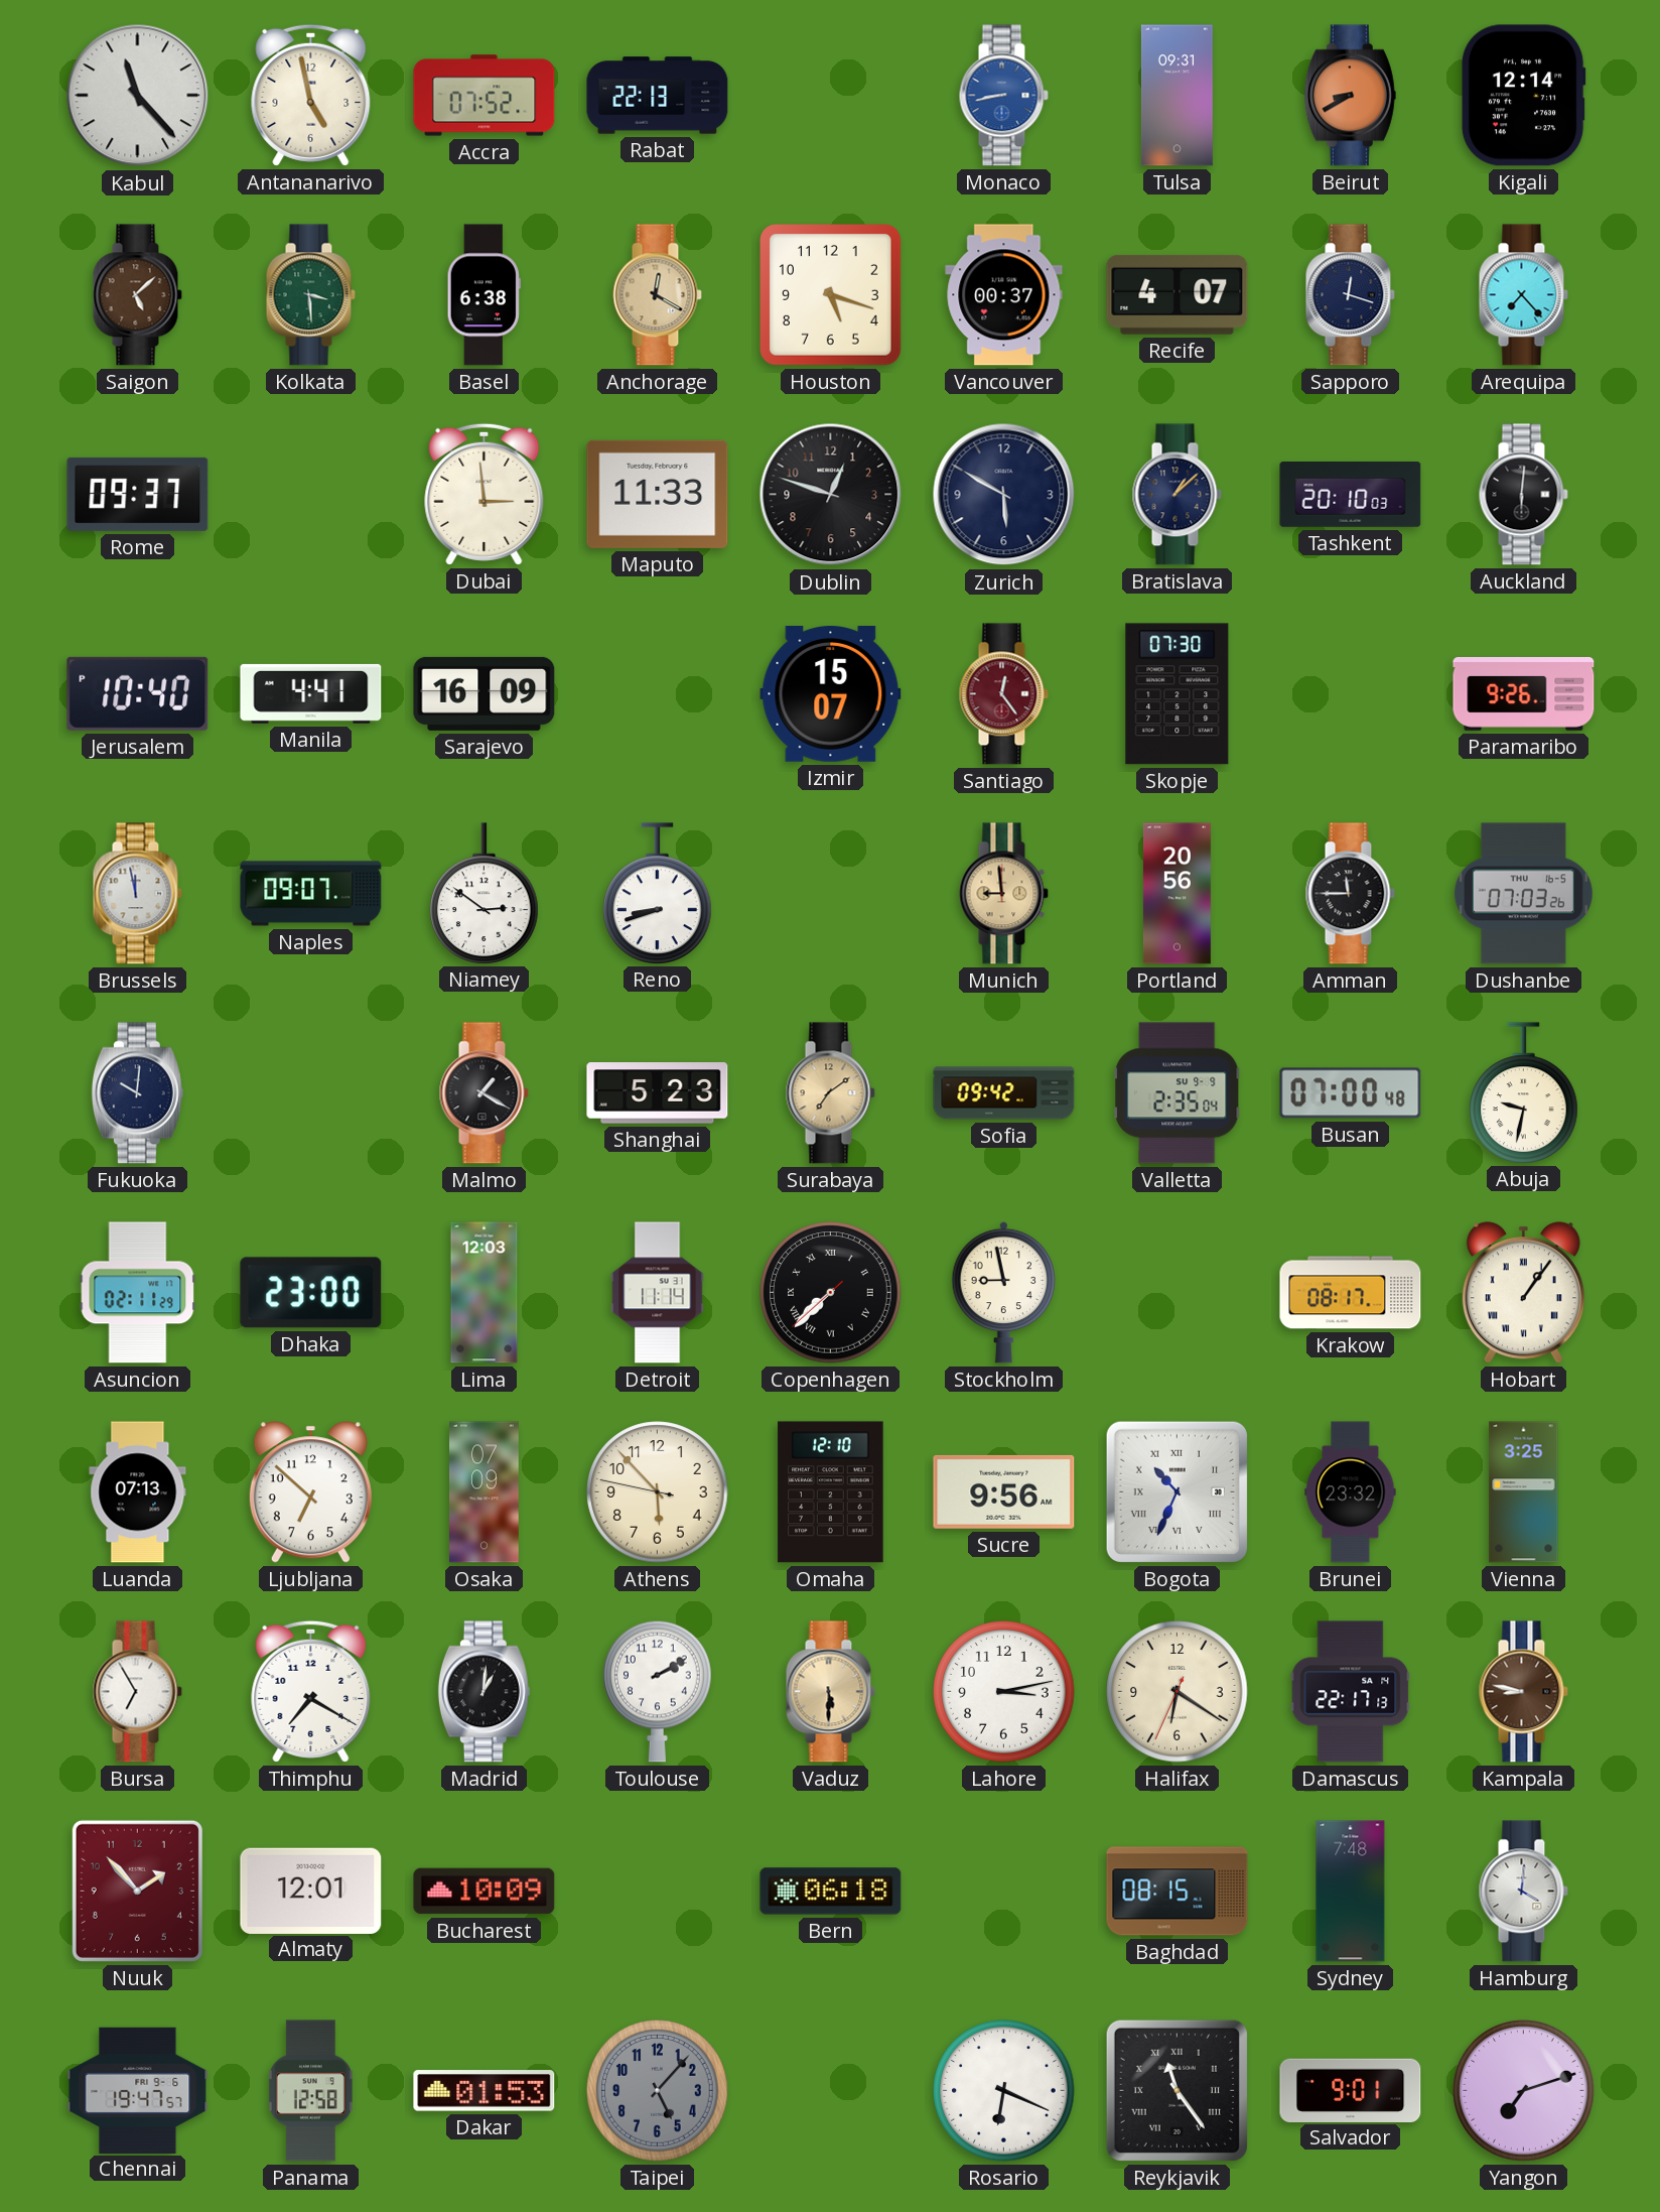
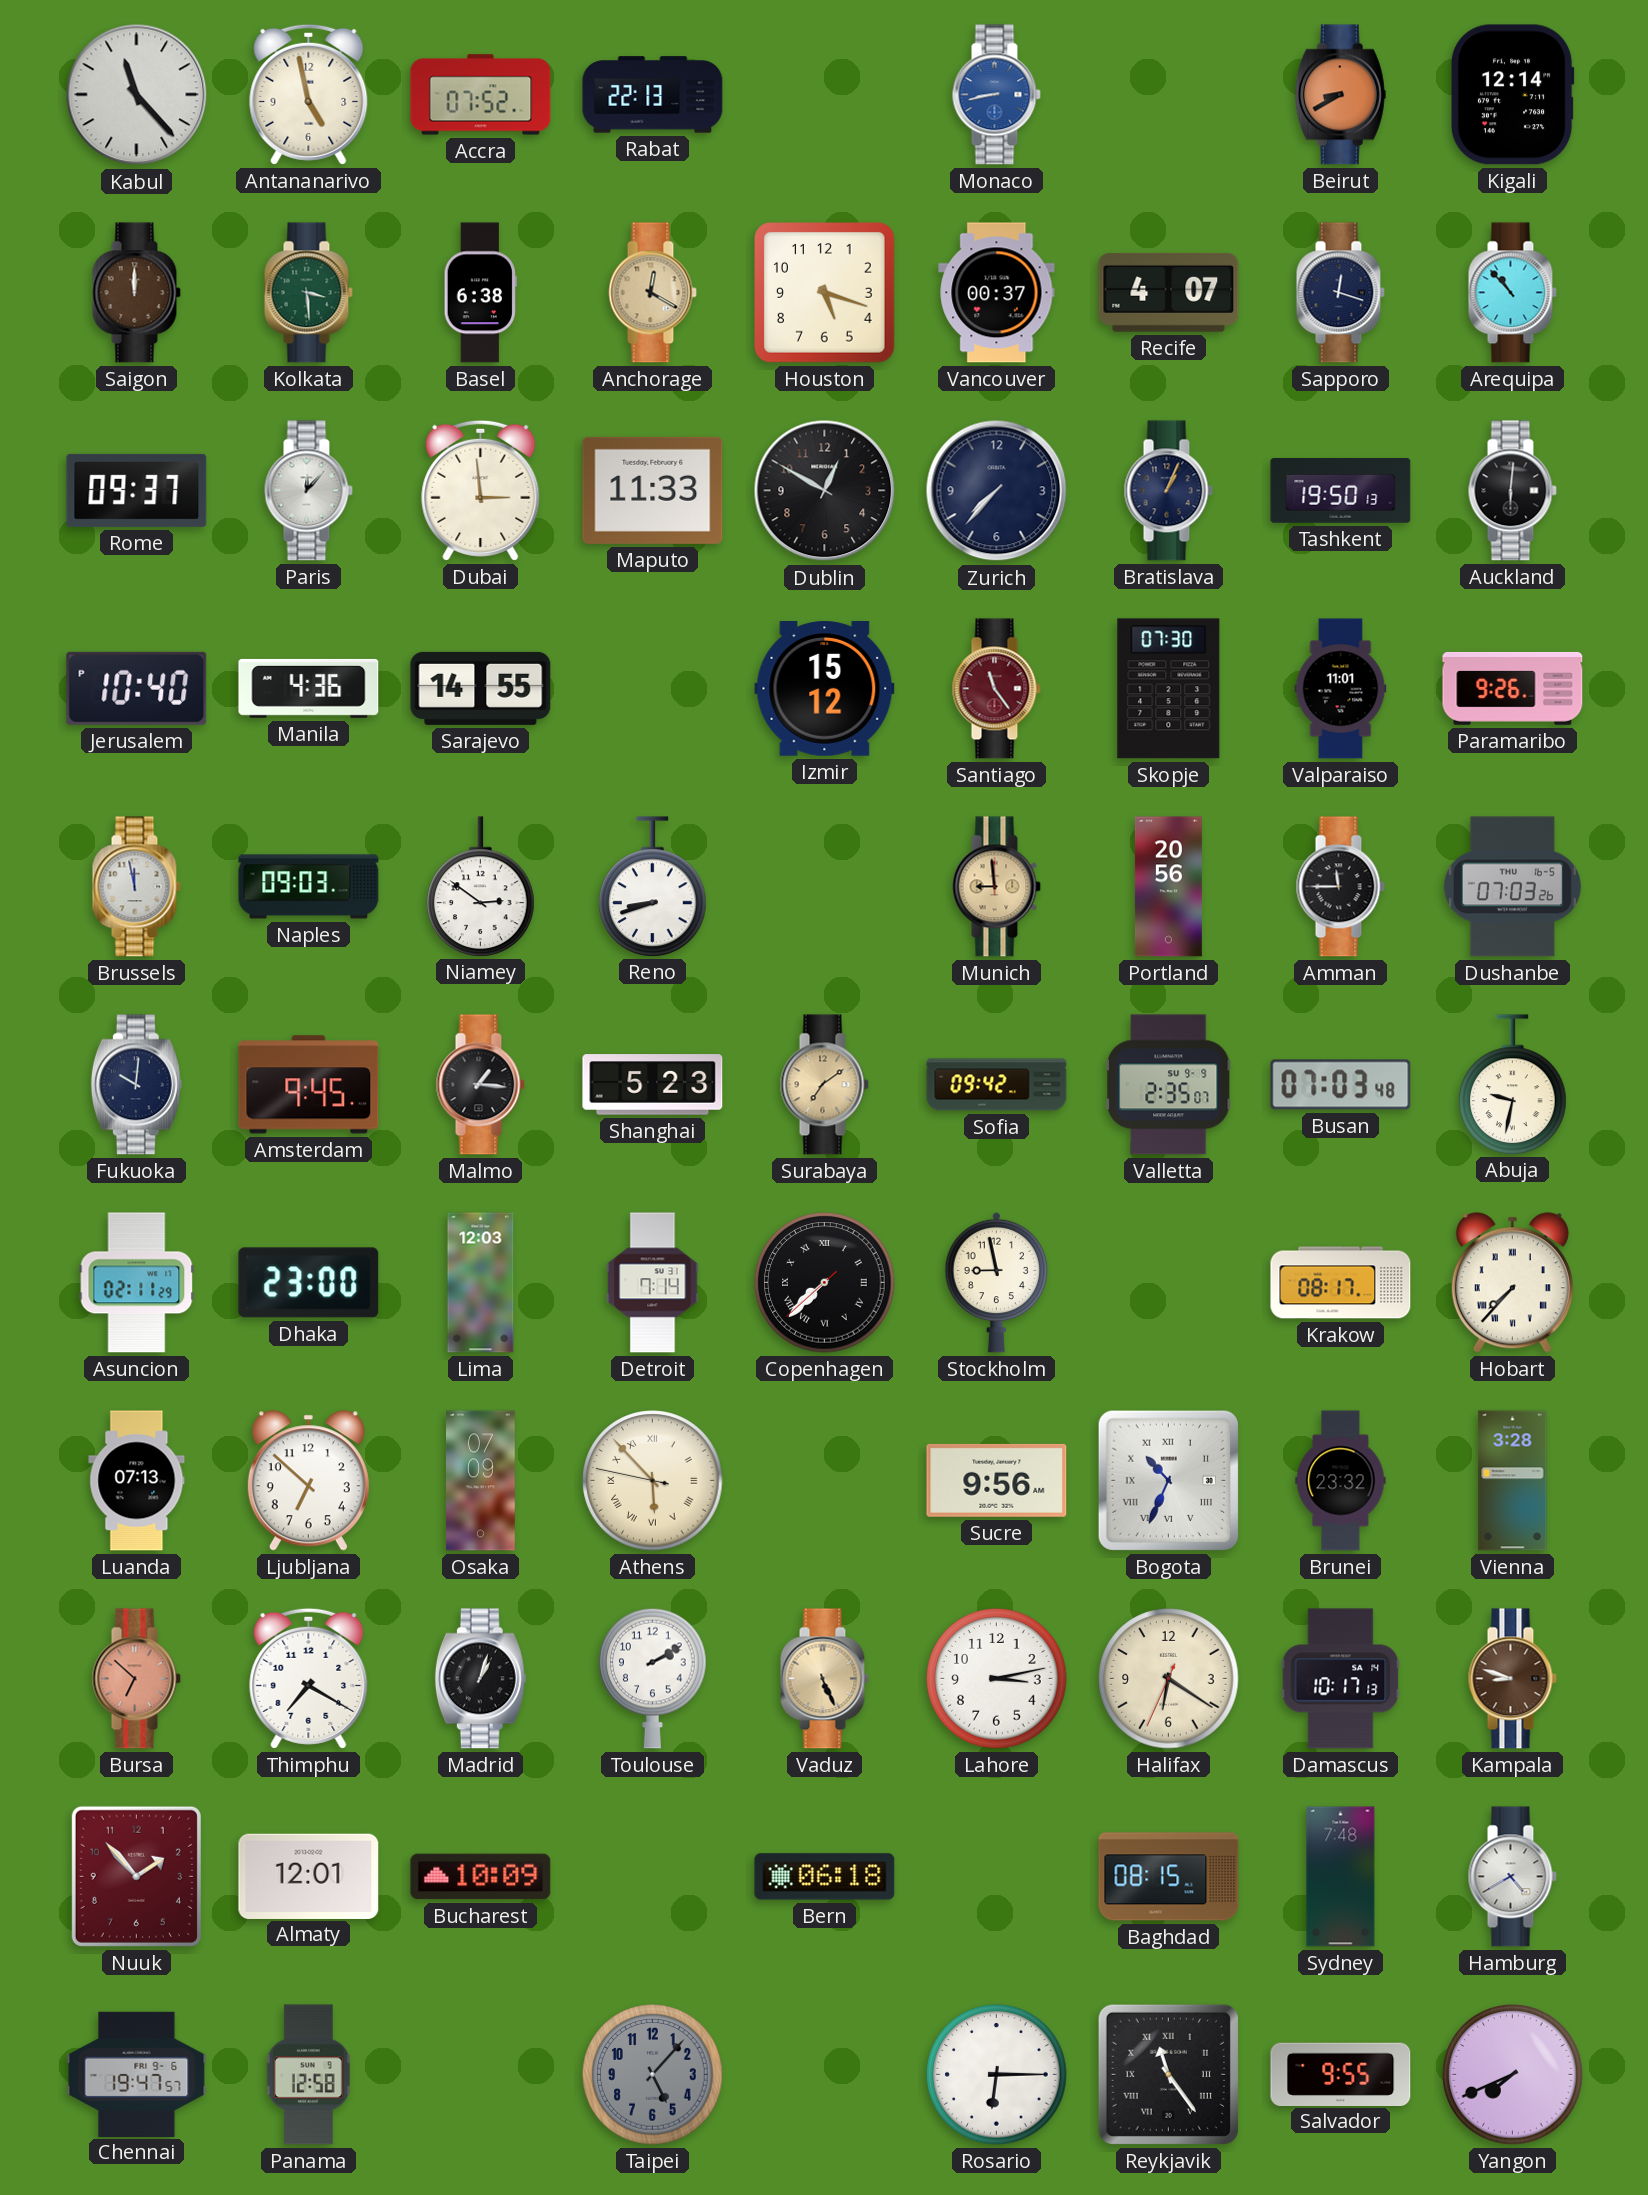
Tulsa: 09:31 -> none (1177, 96)
Saigon: 5:08 -> 12:00 (136, 293)
Arequipa: 7:23 -> 10:53 (1512, 293)
Paris: none -> 12:07 (308, 491)
Dublin: 12:48 -> 12:50 (825, 491)
Zurich: 5:50 -> 7:37 (997, 491)
Bratislava: 1:08 -> 1:04 (1168, 491)
Tashkent: 20:10 -> 19:50 (1341, 491)
Manila: 4:41 -> 4:36 (309, 688)
Sarajevo: 16:09 -> 14:55 (481, 688)
Izmir: 15:07 -> 15:12 (825, 689)
Santiago: 12:24 -> 11:24 (996, 689)
Valparaiso: none -> 11:01 (1341, 689)
Naples: 09:07 -> 09:03 (309, 887)
Amsterdam: none -> 9:45 (309, 1085)
Malmo: 1:20 -> 1:16 (480, 1085)
Valletta: 2:35:04 -> 2:35:07 (1169, 1085)
Busan: 07:00 -> 07:03 (1341, 1085)
Detroit: 11:14 -> 7:14 (653, 1283)
Hobart: 1:06 -> 7:37 (1512, 1283)
Athens numerals: Arabic -> Roman (653, 1481)
Omaha: 12:10 -> none (831, 1492)
Vienna: 3:25 -> 3:28 (1513, 1481)
Bursa: 6:55 -> 6:52 (136, 1679)
Bursa dial: white -> salmon (136, 1679)
Madrid: 1:01 -> 1:03 (480, 1679)
Vaduz: 5:30 -> 5:26 (824, 1679)
Damascus: 22:17 -> 10:17 (1341, 1679)
Kampala: 8:47 -> 8:48 (1512, 1679)
Hamburg: 4:01 -> 4:40 (1512, 1877)
Dakar: 01:53 -> none (485, 2091)
Rosario: 6:19 -> 6:15 (997, 2075)
Salvador: 9:01 -> 9:55 (1341, 2074)
Yangon: 7:12 -> 7:41 (1513, 2075)
